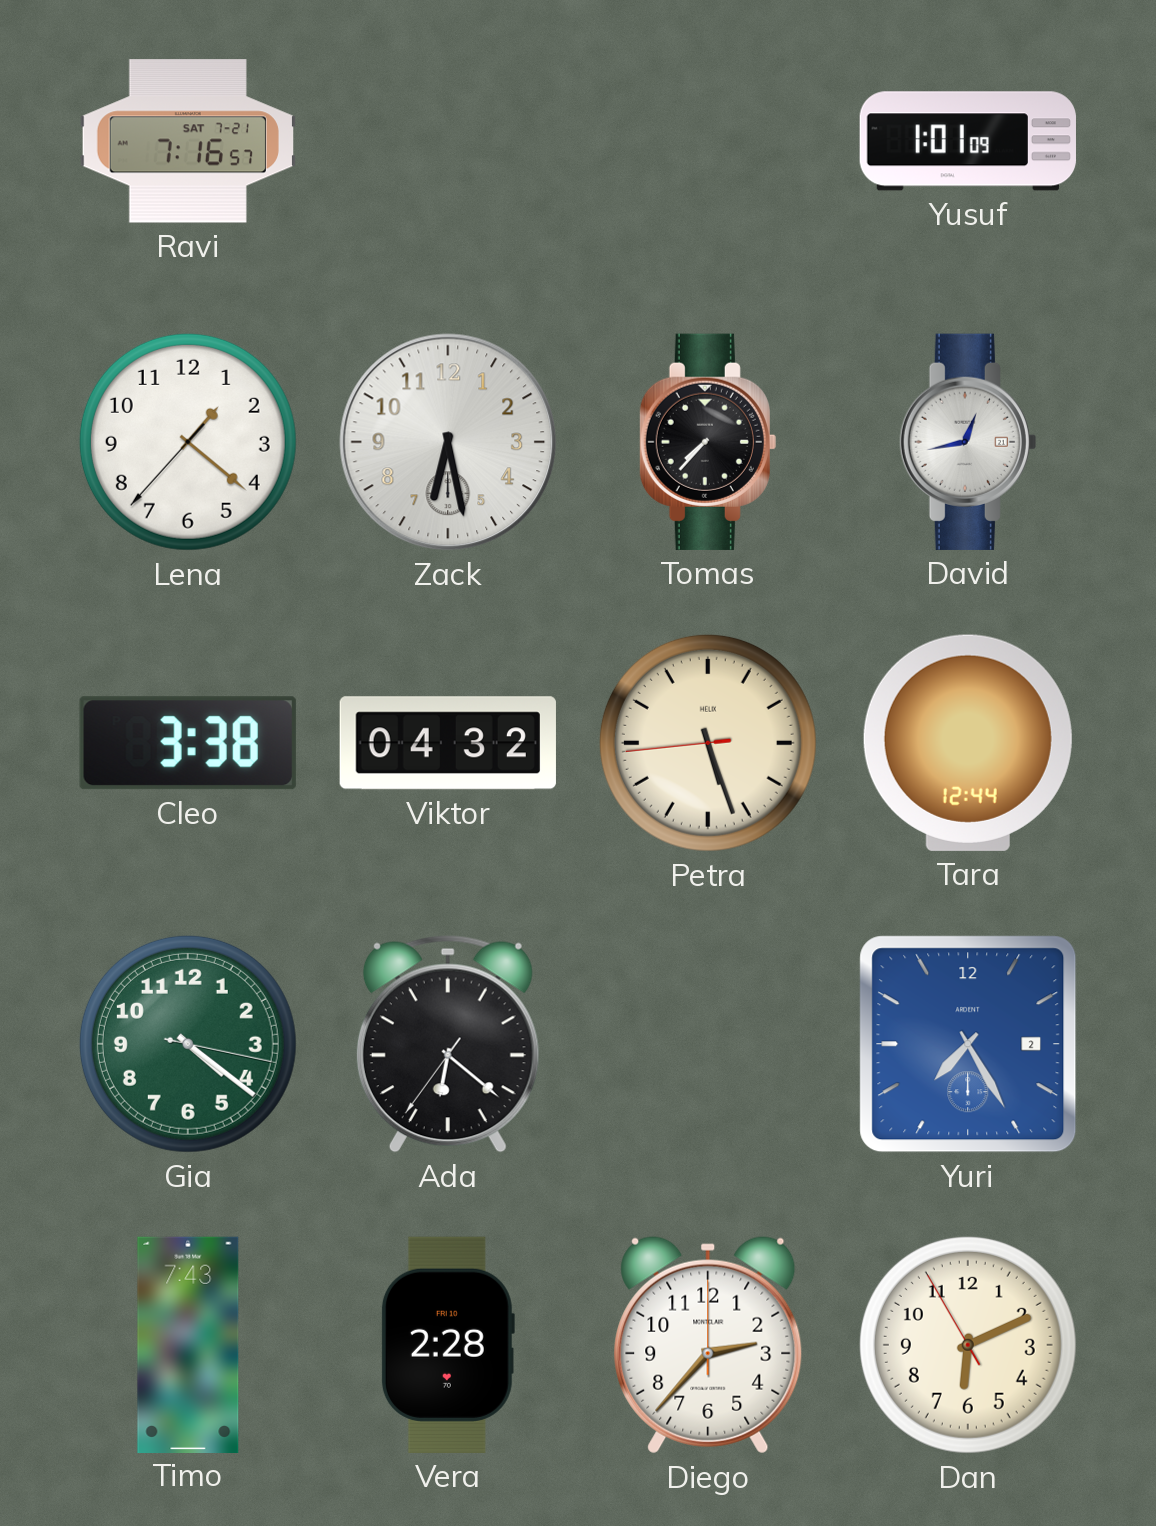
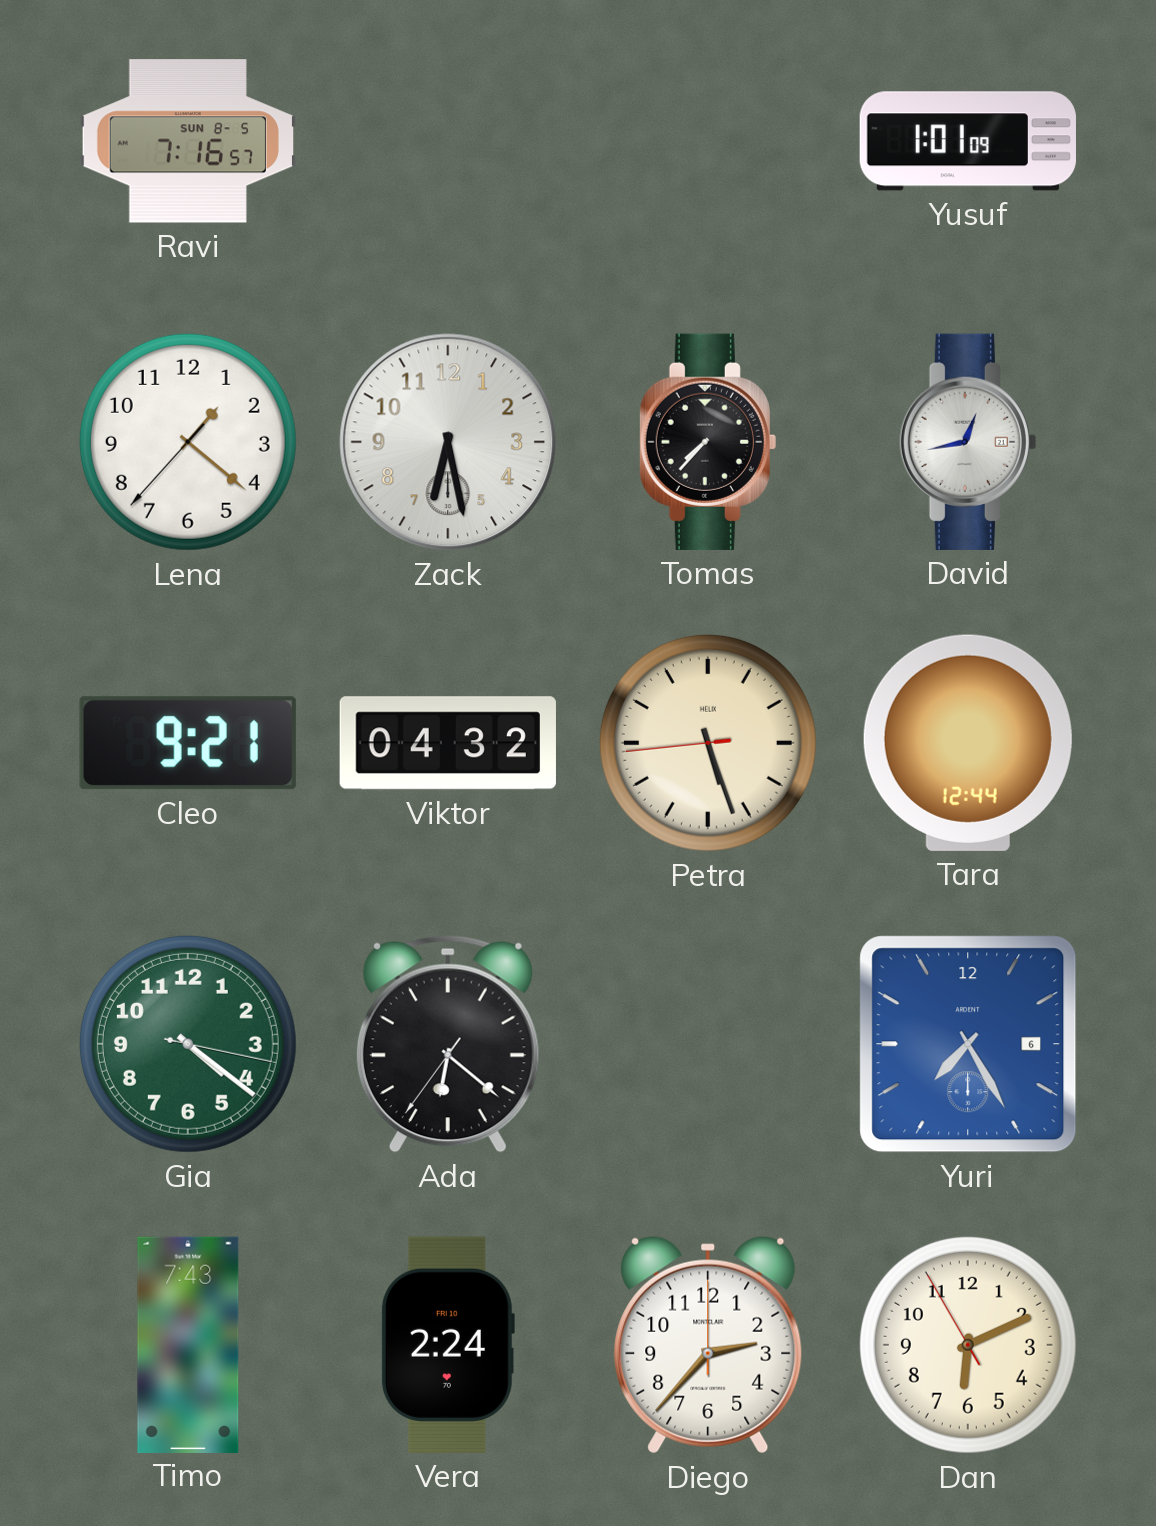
Ravi date: SAT 7-21 -> SUN 8-5 (188, 141)
Cleo: 3:38 -> 9:21 (188, 743)
Yuri date: 2 -> 6 (968, 1044)
Vera: 2:28 -> 2:24 (447, 1345)
